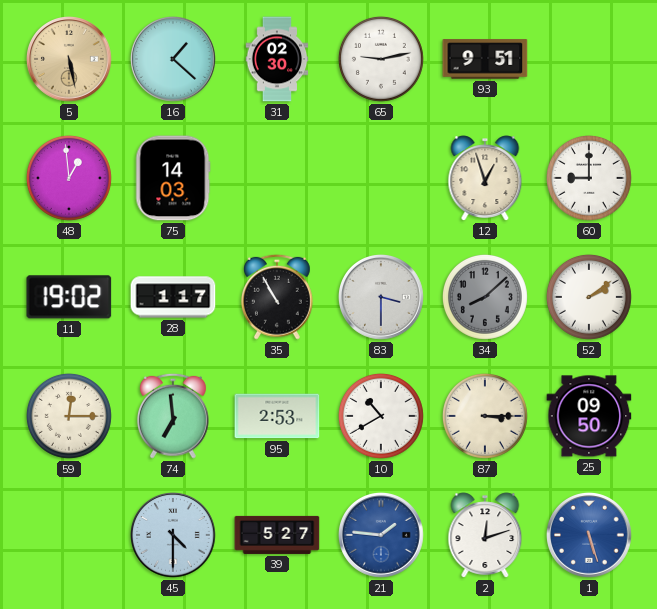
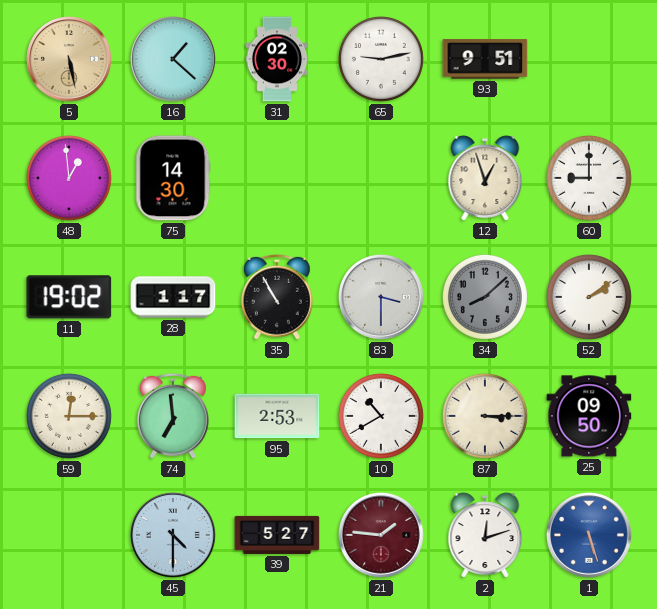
75: 14:03 -> 14:30 (173, 178)
21 dial: blue -> burgundy (382, 536)
